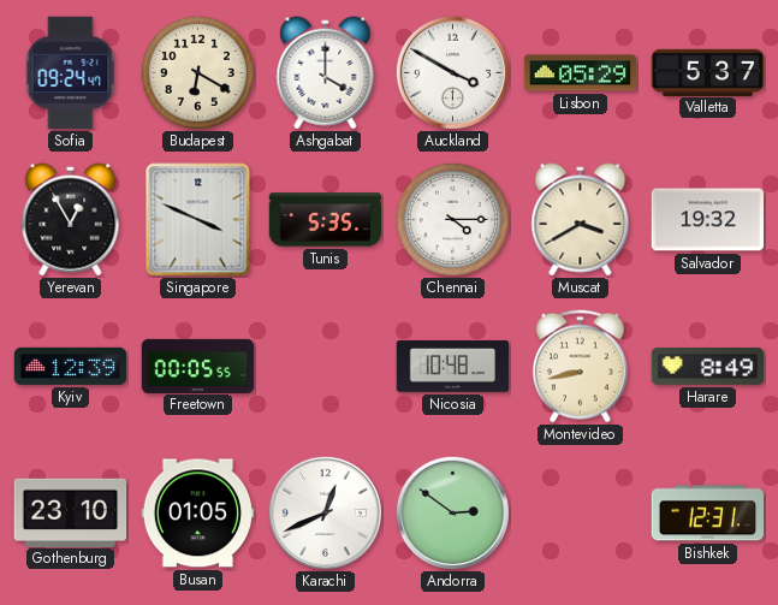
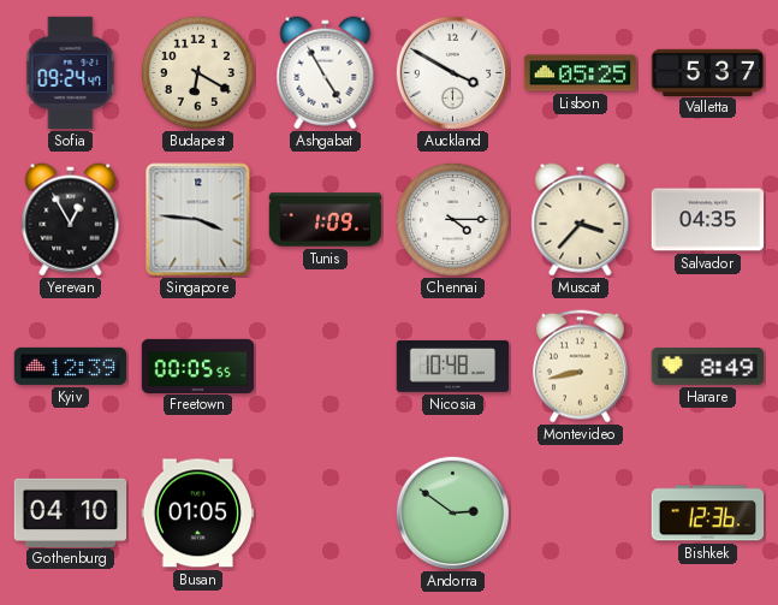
Ashgabat: 4:00 -> 4:55 (326, 73)
Lisbon: 05:29 -> 05:25 (581, 73)
Singapore: 3:49 -> 3:46 (198, 220)
Tunis: 5:35 -> 1:09 (326, 220)
Muscat: 3:40 -> 3:37 (581, 220)
Salvador: 19:32 -> 04:35 (708, 220)
Gothenburg: 23:10 -> 04:10 (71, 512)
Karachi: 12:41 -> none (325, 512)
Bishkek: 12:31 -> 12:36 (708, 514)
